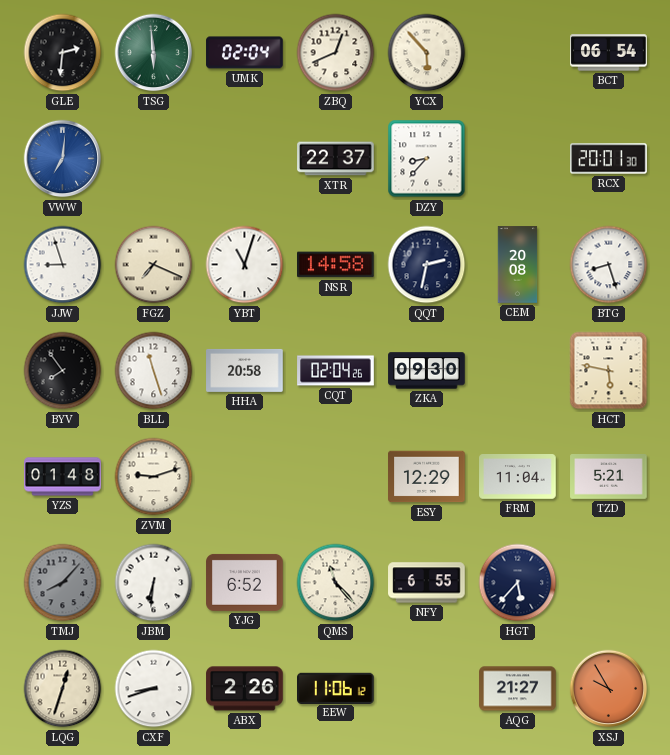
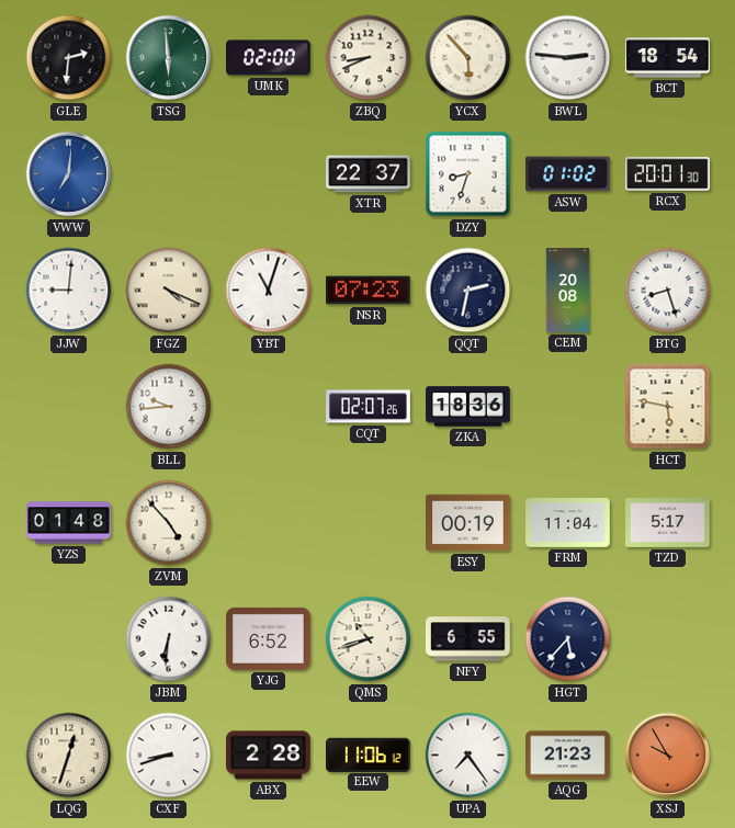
UMK: 02:04 -> 02:00 (269, 58)
ZBQ: 12:41 -> 8:41 (369, 58)
BWL: none -> 2:46 (568, 58)
BCT: 06:54 -> 18:54 (668, 58)
DZY: 8:37 -> 8:33 (468, 174)
ASW: none -> 01:02 (568, 174)
JJW: 8:57 -> 9:01 (69, 291)
FGZ: 7:19 -> 4:19 (169, 291)
NSR: 14:58 -> 07:23 (369, 291)
BYV: 7:54 -> none (63, 371)
BLL: 11:27 -> 9:44 (169, 407)
HHA: 20:58 -> none (245, 370)
CQT: 02:04 -> 02:07 (369, 407)
ZKA: 09:30 -> 18:36 (468, 407)
ZVM: 9:12 -> 4:53 (169, 523)
ESY: 12:29 -> 00:19 (468, 523)
TZD: 5:21 -> 5:17 (668, 523)
TMJ: 8:07 -> none (63, 583)
QMS: 11:23 -> 10:42 (369, 639)
ABX: 2:26 -> 2:28 (269, 756)
UPA: none -> 7:24 (468, 756)
AQG: 21:27 -> 21:23 (568, 756)
